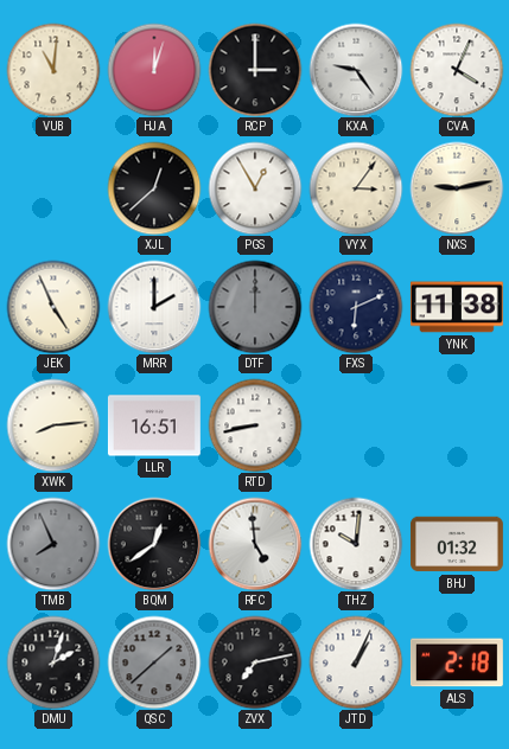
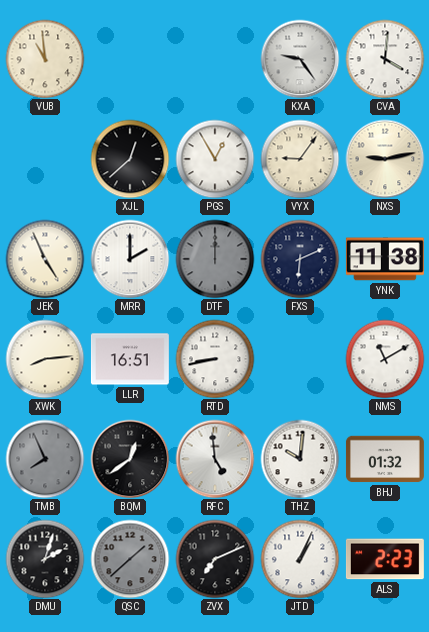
VUB: 11:01 -> 10:59 (45, 59)
HJA: 12:03 -> none (154, 70)
RCP: 3:00 -> none (255, 70)
CVA: 4:04 -> 4:01 (385, 59)
VYX: 3:06 -> 9:06 (300, 159)
NMS: none -> 11:10 (385, 359)
ZVX: 7:13 -> 7:11 (215, 559)
ALS: 2:18 -> 2:23 (385, 559)
